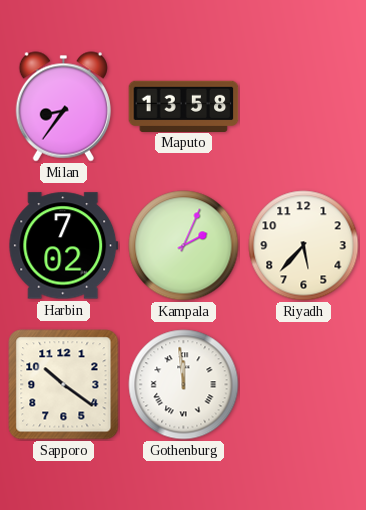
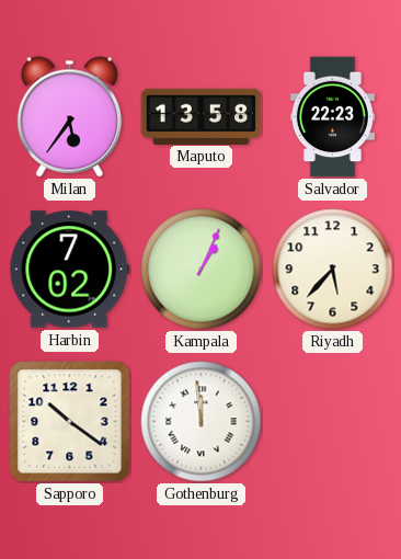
Milan: 8:36 -> 5:36 (69, 117)
Salvador: none -> 22:23 (332, 117)
Kampala: 2:04 -> 1:04 (202, 270)
